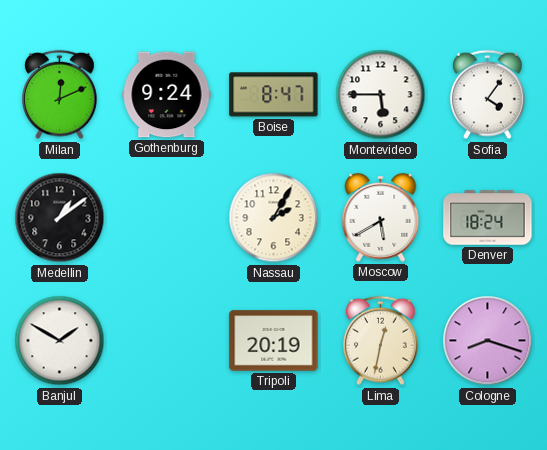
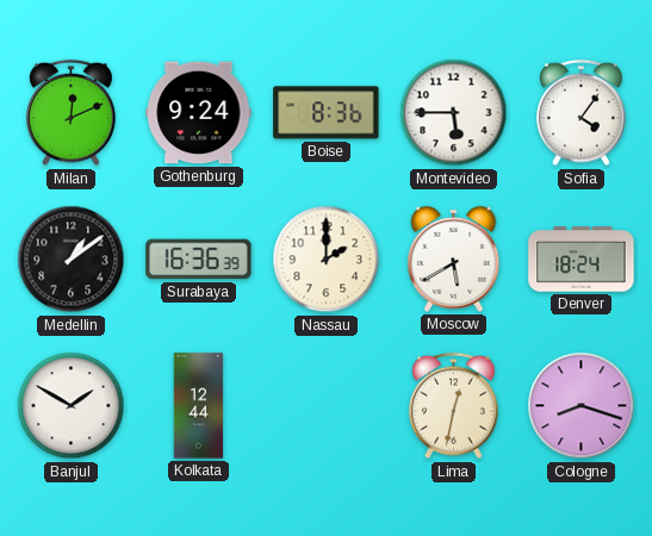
Boise: 8:47 -> 8:36 (327, 113)
Surabaya: none -> 16:36 (199, 260)
Nassau: 2:05 -> 2:00 (327, 260)
Kolkata: none -> 12:44 (199, 406)
Tripoli: 20:19 -> none (274, 341)
